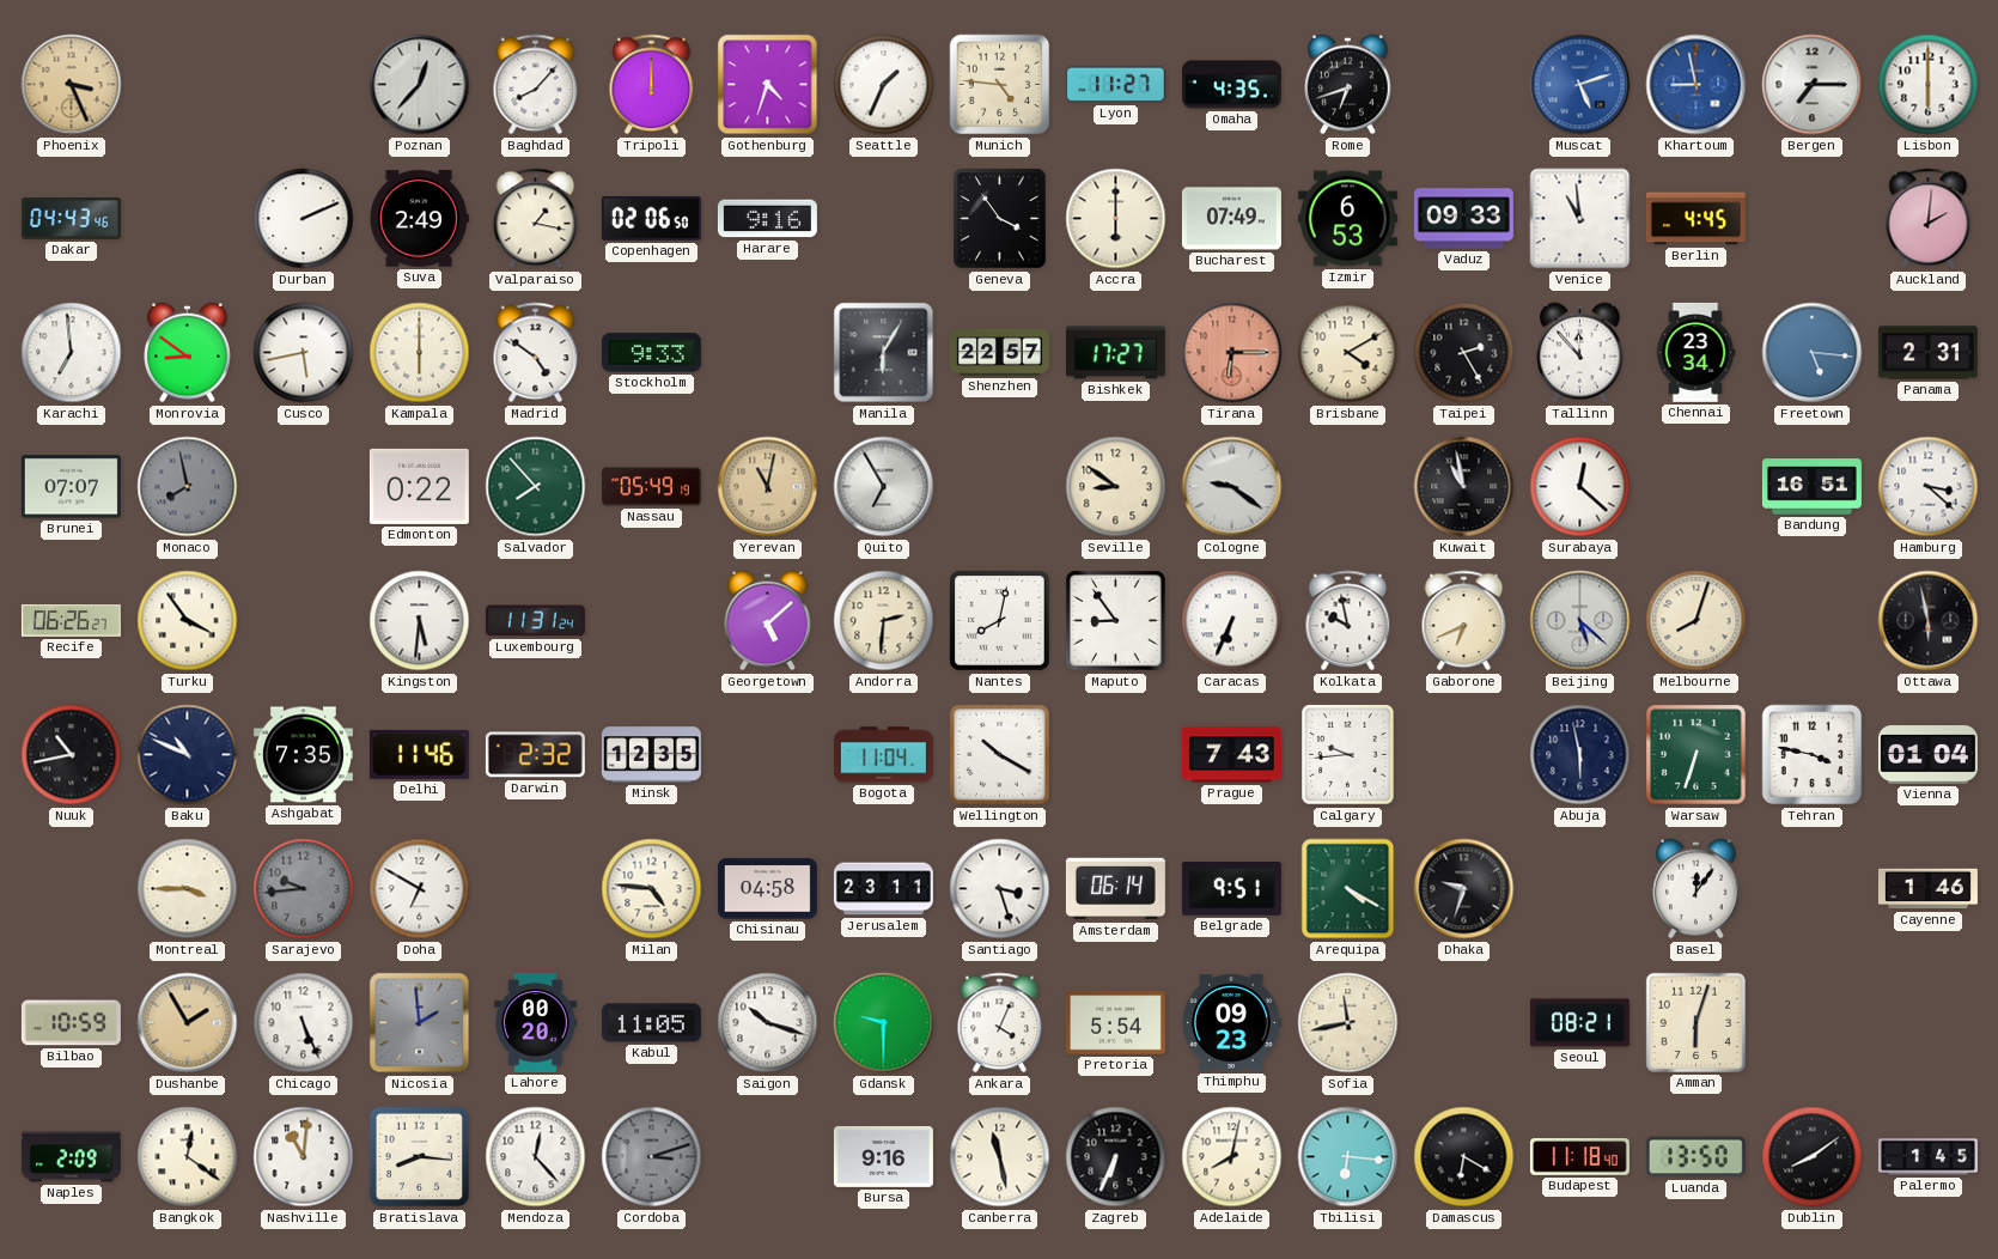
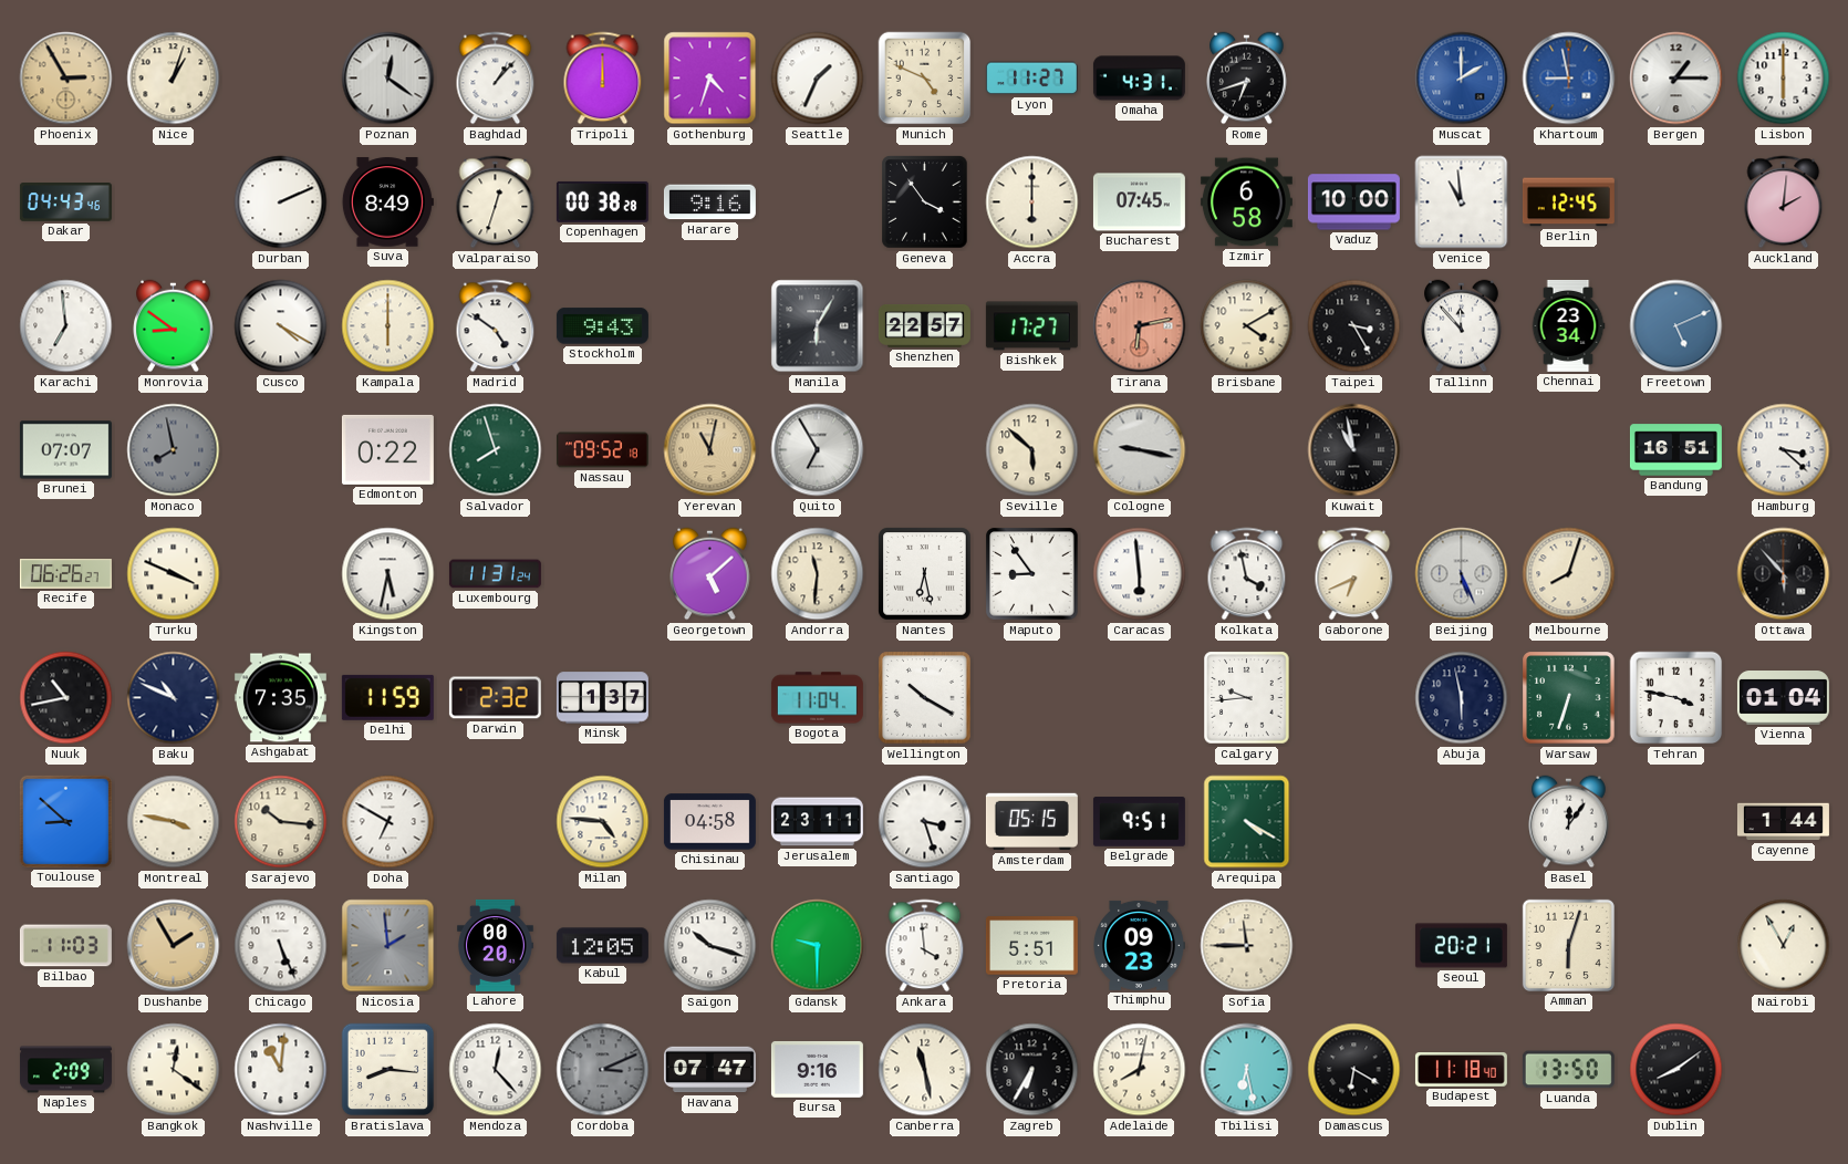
Phoenix: 3:26 -> 2:55 (66, 79)
Nice: none -> 1:03 (174, 79)
Poznan: 12:37 -> 12:21 (388, 79)
Baghdad: 8:07 -> 1:07 (496, 79)
Munich: 4:46 -> 4:49 (925, 79)
Omaha: 4:35 -> 4:31 (1139, 79)
Muscat: 5:12 -> 2:00 (1462, 79)
Bergen: 7:15 -> 1:15 (1676, 79)
Suva: 2:49 -> 8:49 (387, 202)
Valparaiso: 1:17 -> 12:33 (496, 202)
Copenhagen: 02:06 -> 00:38 (602, 201)
Bucharest: 07:49 -> 07:45 (1139, 202)
Izmir: 6:53 -> 6:58 (1246, 202)
Vaduz: 09:33 -> 10:00 (1353, 202)
Berlin: 4:45 -> 12:45 (1568, 202)
Cusco: 5:43 -> 4:20 (281, 326)
Stockholm: 9:33 -> 9:43 (602, 326)
Tirana: 6:15 -> 6:13 (1140, 326)
Taipei: 2:25 -> 3:25 (1354, 326)
Freetown: 5:16 -> 5:11 (1676, 326)
Panama: 2:31 -> none (1927, 353)
Salvador: 7:53 -> 7:57 (496, 450)
Nassau: 05:49 -> 09:52 (602, 450)
Seville: 8:51 -> 5:52 (1032, 450)
Cologne: 9:21 -> 9:17 (1140, 450)
Surabaya: 12:22 -> none (1580, 487)
Turku: 3:54 -> 3:49 (174, 574)
Kingston: 5:31 -> 5:32 (388, 574)
Andorra: 2:31 -> 11:31 (818, 574)
Nantes: 8:02 -> 6:28 (925, 574)
Caracas: 6:34 -> 5:59 (1140, 574)
Kolkata: 9:58 -> 3:58 (1247, 574)
Beijing: 5:22 -> 5:26 (1462, 574)
Ottawa: 5:58 -> 5:53 (1784, 574)
Delhi: 11:46 -> 11:59 (387, 697)
Minsk: 12:35 -> 1:37 (602, 698)
Prague: 7:43 -> none (1231, 755)
Toulouse: none -> 8:52 (65, 821)
Montreal: 3:45 -> 3:47 (174, 822)
Sarajevo: 9:44 -> 10:16 (281, 822)
Sarajevo dial: grey -> cream (281, 822)
Amsterdam: 06:14 -> 05:15 (1031, 822)
Dhaka: 9:33 -> none (1464, 889)
Cayenne: 1:46 -> 1:44 (1783, 822)
Bilbao: 10:59 -> 11:03 (65, 946)
Kabul: 11:05 -> 12:05 (602, 946)
Ankara: 4:04 -> 3:59 (925, 946)
Pretoria: 5:54 -> 5:51 (1031, 946)
Sofia: 11:43 -> 11:45 (1247, 946)
Seoul: 08:21 -> 20:21 (1461, 946)
Nairobi: none -> 12:55 (1784, 946)
Cordoba: 3:12 -> 3:11 (603, 1070)
Havana: none -> 07:47 (709, 1070)
Zagreb: 6:34 -> 6:35 (1032, 1070)
Tbilisi: 6:16 -> 6:28 (1247, 1070)
Palermo: 1:45 -> none (1927, 1157)
